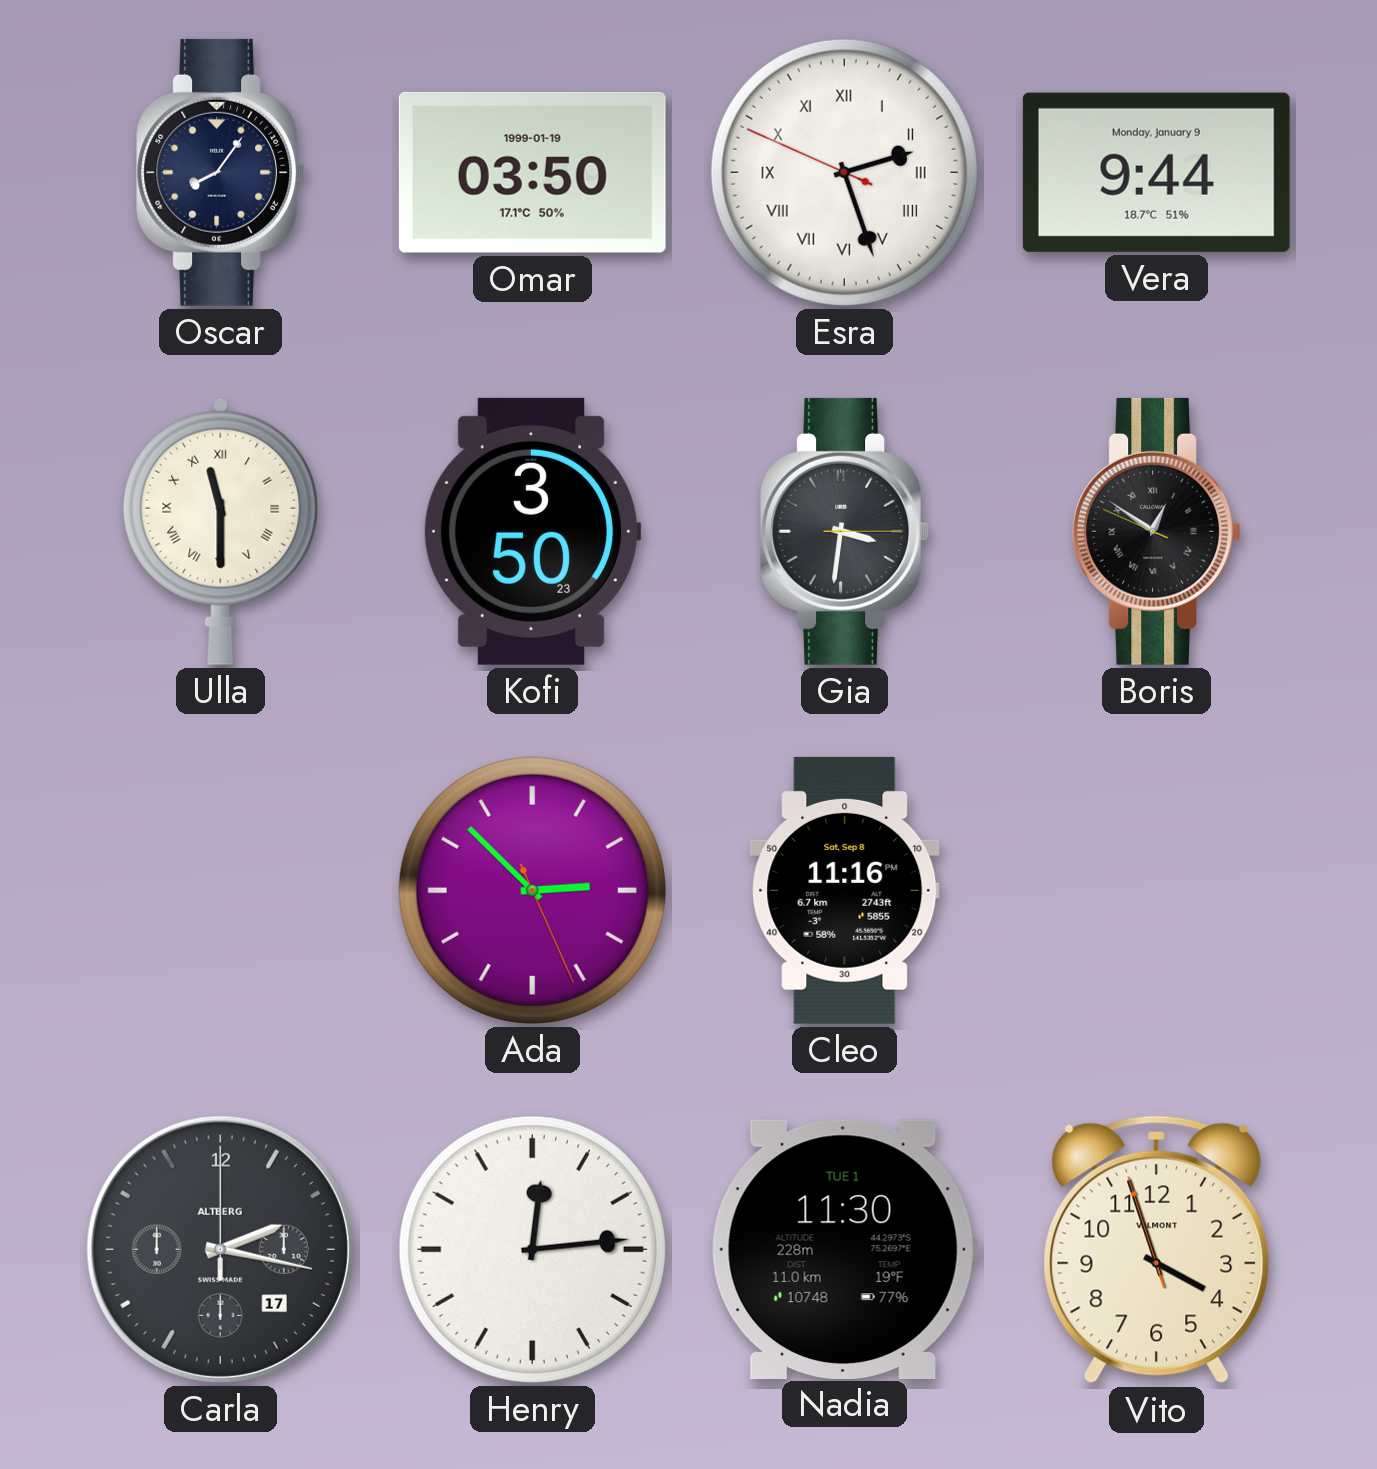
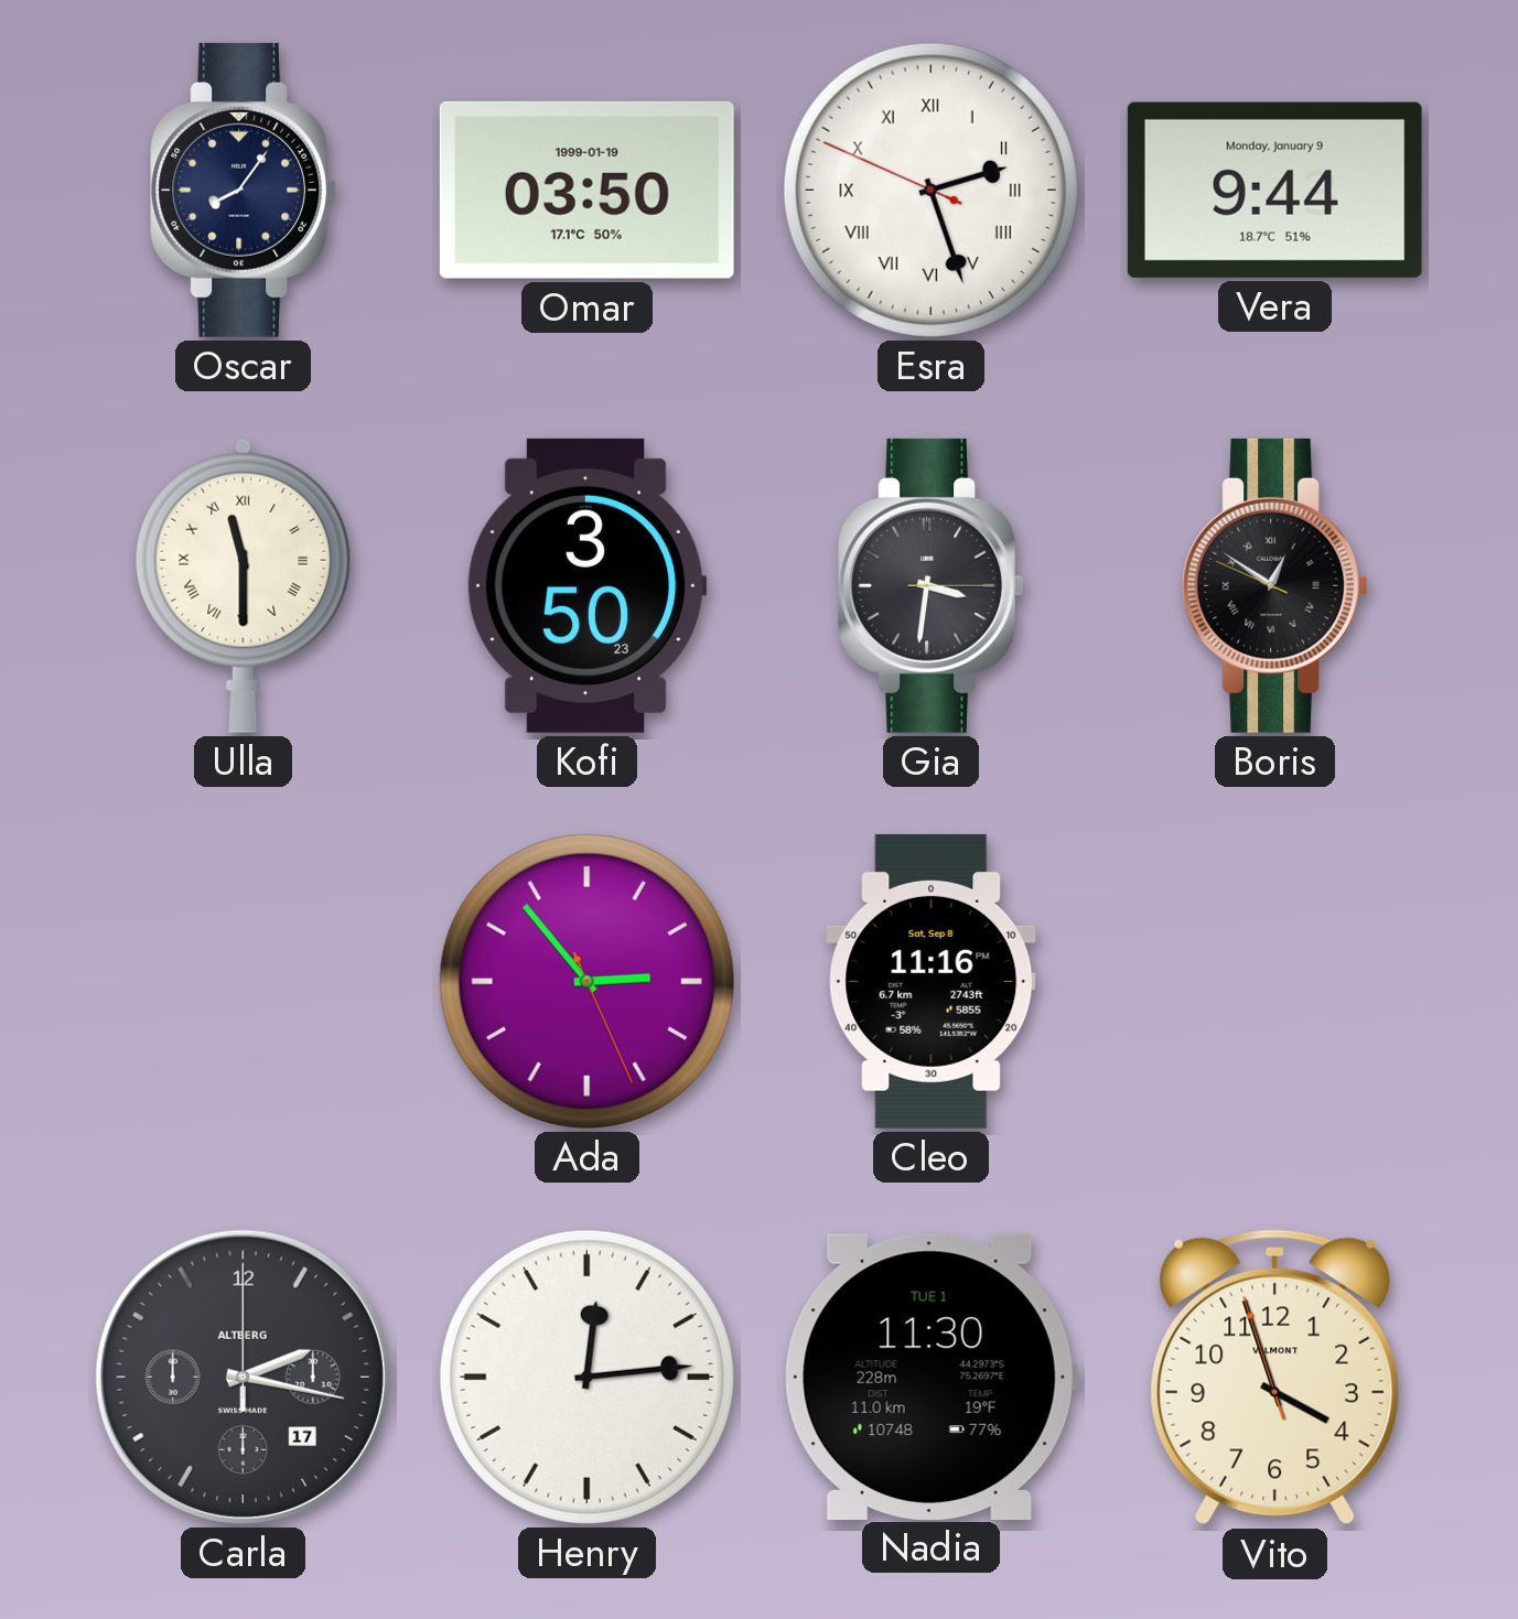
Ada: 2:52 -> 2:53 (586, 981)
